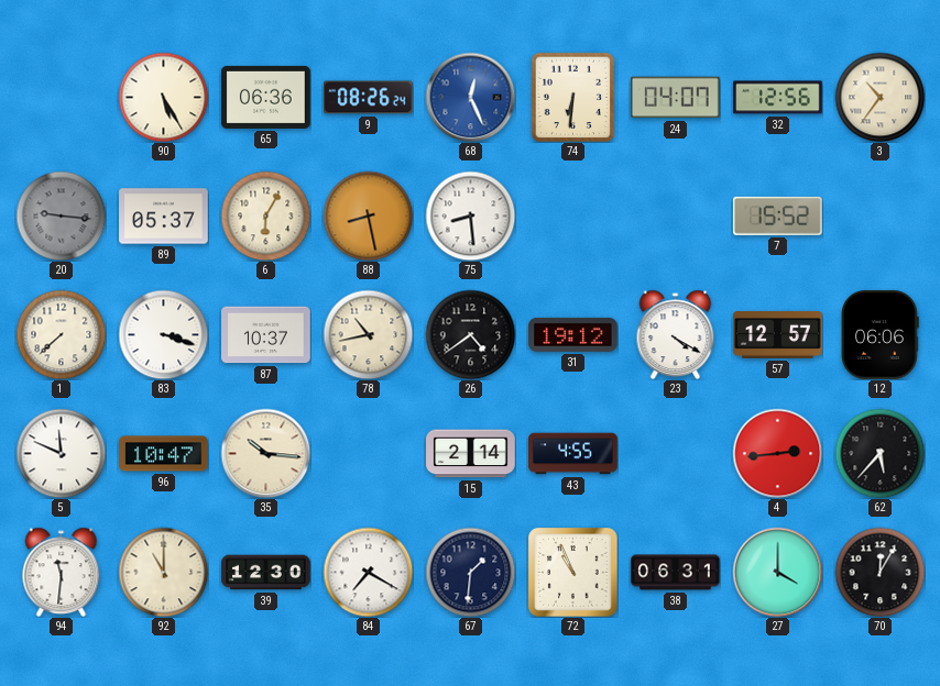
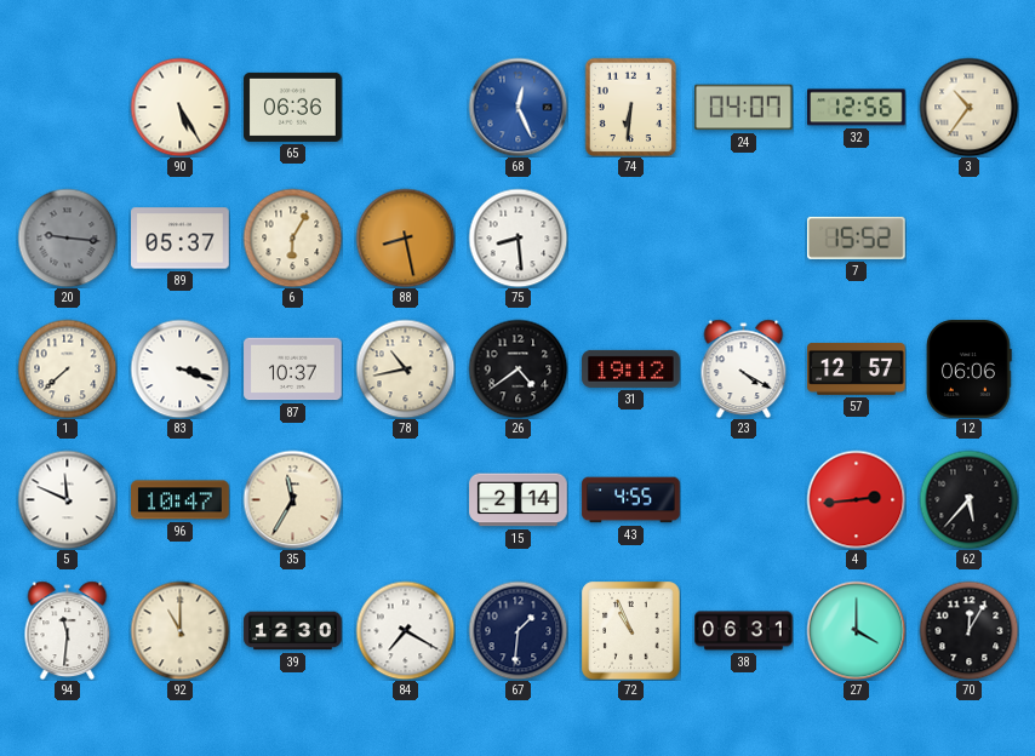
9: 08:26 -> none (369, 98)
35: 10:16 -> 11:35 (292, 499)
